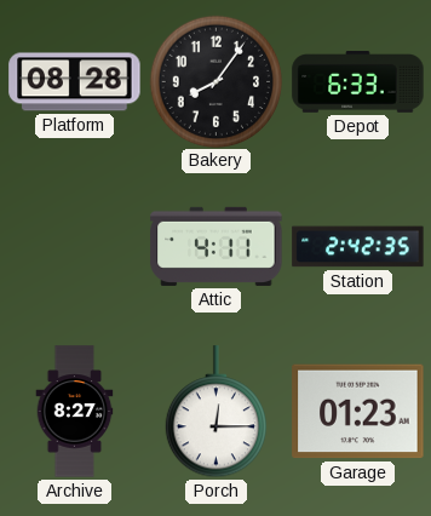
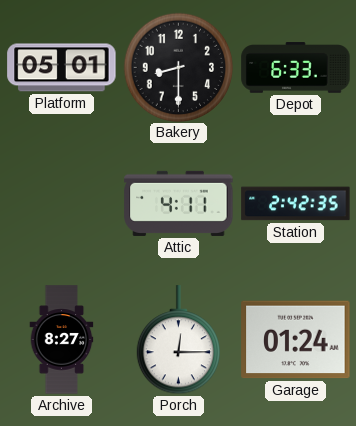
Platform: 08:28 -> 05:01 (62, 68)
Bakery: 8:06 -> 8:30 (178, 67)
Garage: 01:23 -> 01:24 (296, 340)
